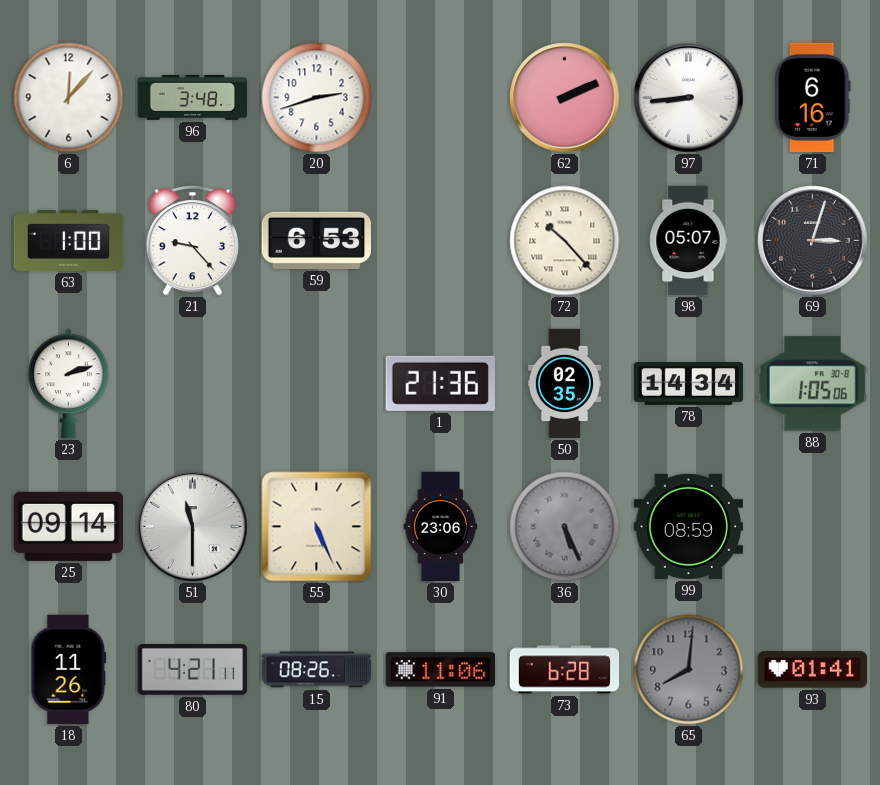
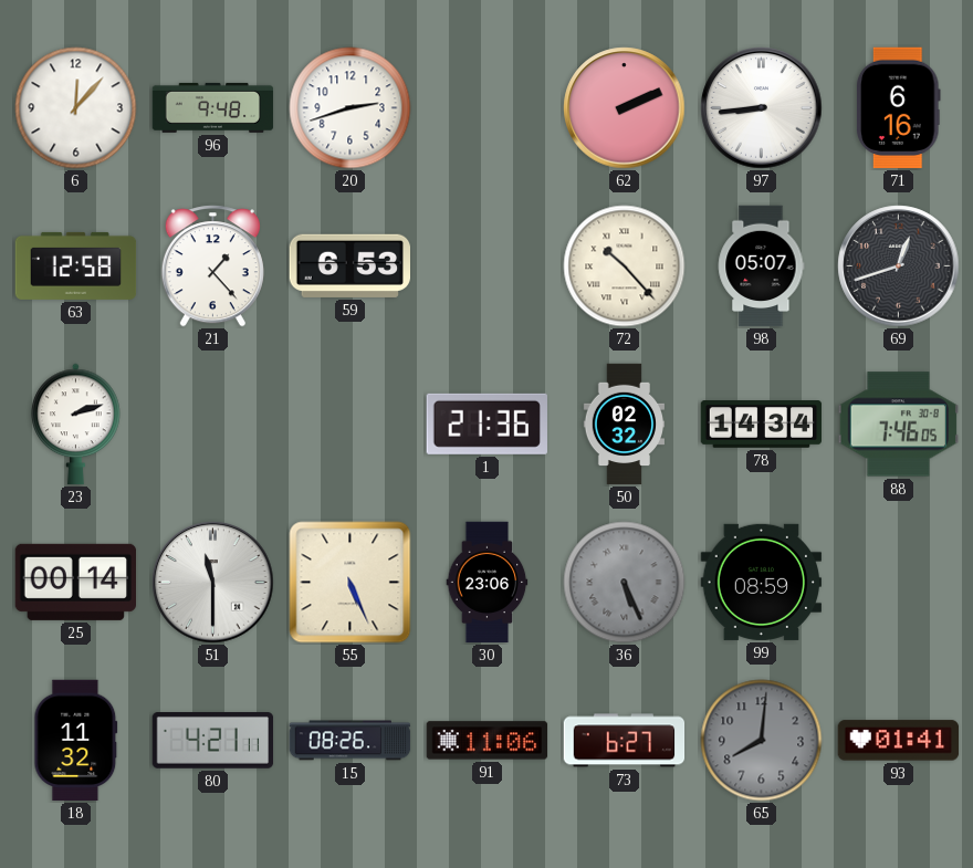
96: 3:48 -> 9:48 (213, 107)
63: 1:00 -> 12:58 (76, 265)
21: 9:23 -> 1:23 (212, 266)
69: 3:03 -> 12:42 (899, 266)
50: 02:35 -> 02:32 (625, 425)
88: 1:05 -> 7:46 (899, 425)
25: 09:14 -> 00:14 (75, 582)
18: 11:26 -> 11:32 (76, 741)
73: 6:28 -> 6:27 (625, 741)
